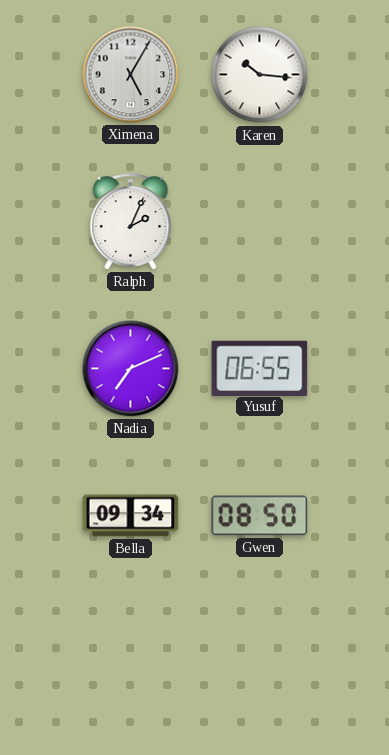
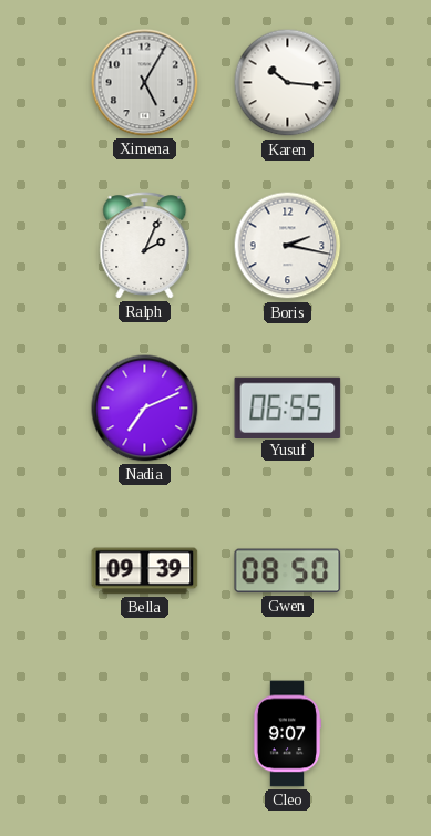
Boris: none -> 2:17 (288, 246)
Bella: 09:34 -> 09:39 (145, 571)
Cleo: none -> 9:07 (287, 734)
